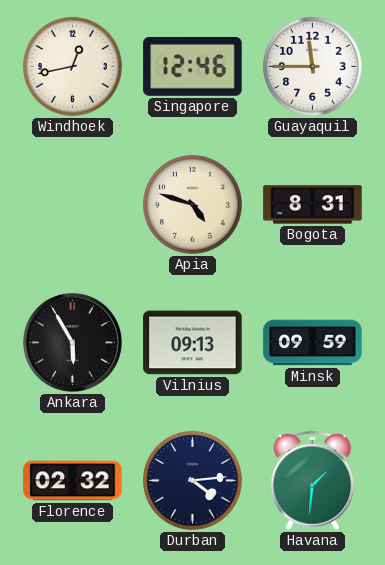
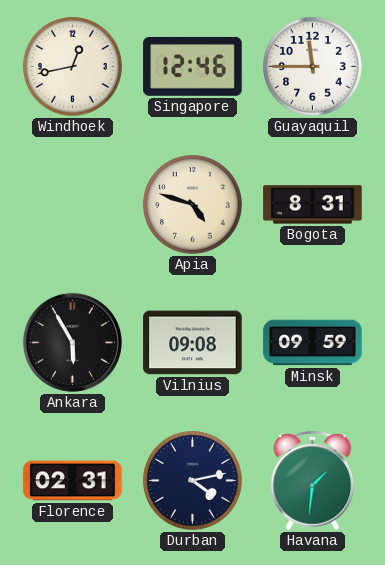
Vilnius: 09:13 -> 09:08 (193, 343)
Florence: 02:32 -> 02:31 (73, 481)
Durban: 4:14 -> 4:13 (193, 481)
